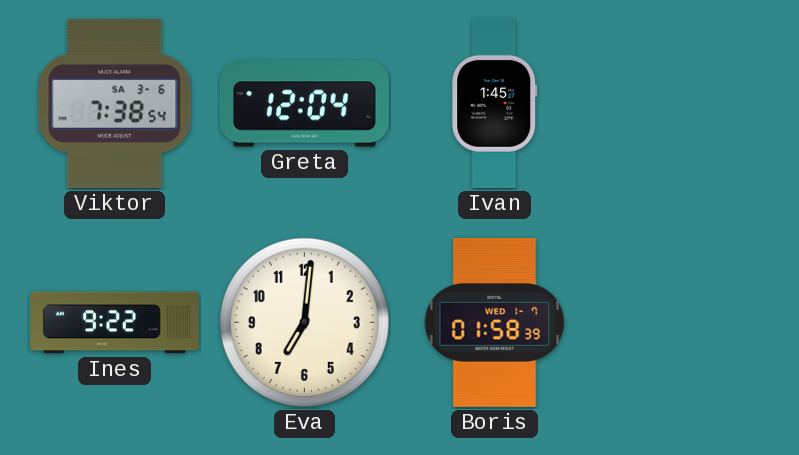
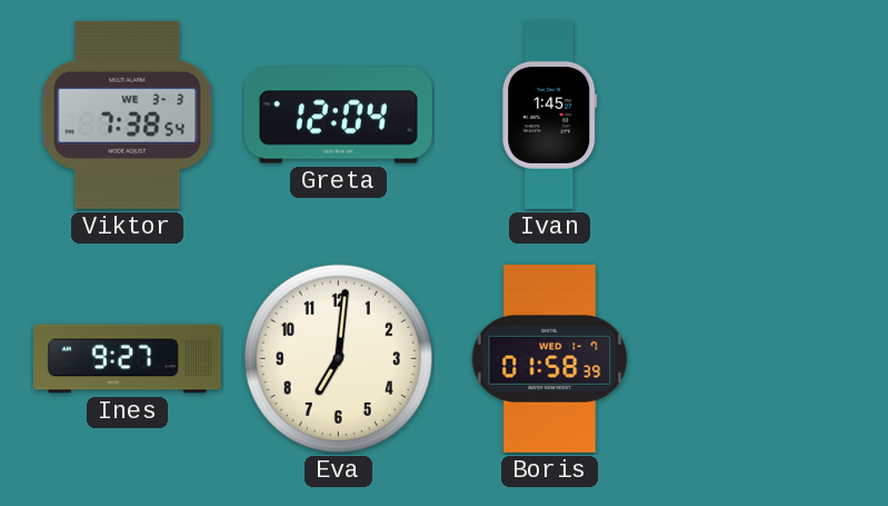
Viktor date: SA 3-6 -> WE 3-3 (128, 115)
Ines: 9:22 -> 9:27 (128, 359)
